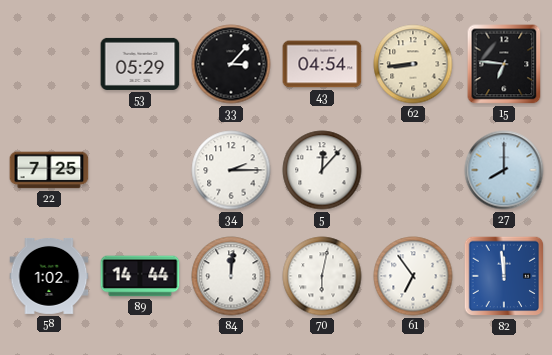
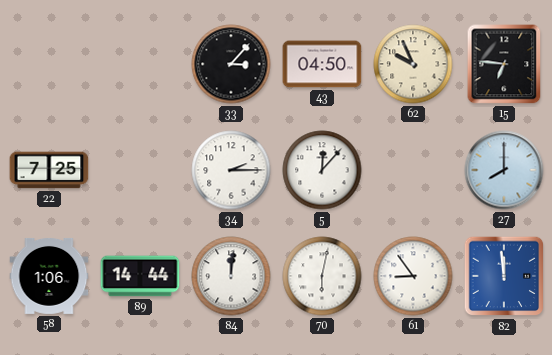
53: 05:29 -> none (140, 64)
43: 04:54 -> 04:50 (322, 64)
62: 8:44 -> 9:56 (413, 64)
58: 1:02 -> 1:06 (49, 276)
61: 6:54 -> 8:54 (413, 276)
